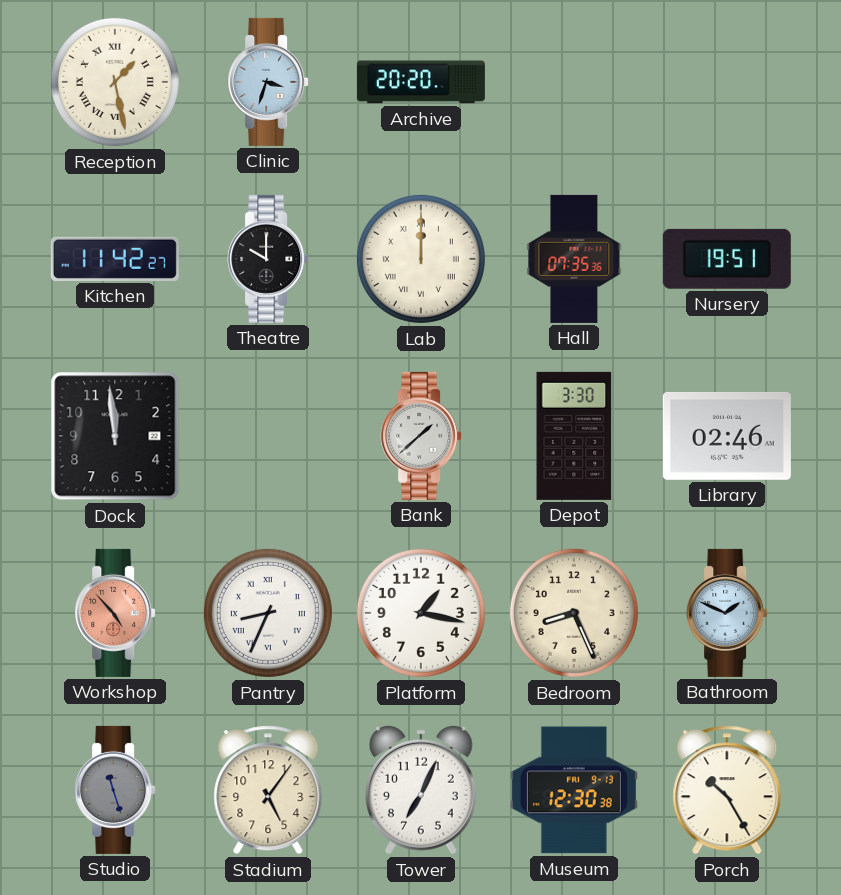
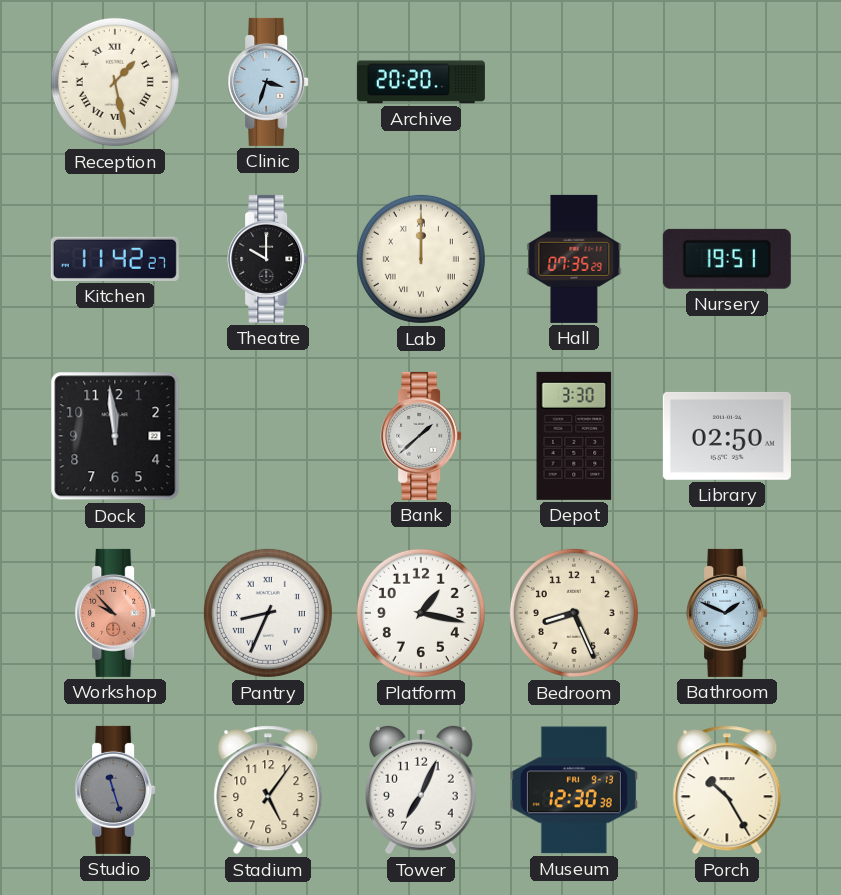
Hall: 07:35:36 -> 07:35:29 (574, 259)
Library: 02:46 -> 02:50 (727, 436)
Workshop: 4:53 -> 9:53 (115, 613)
